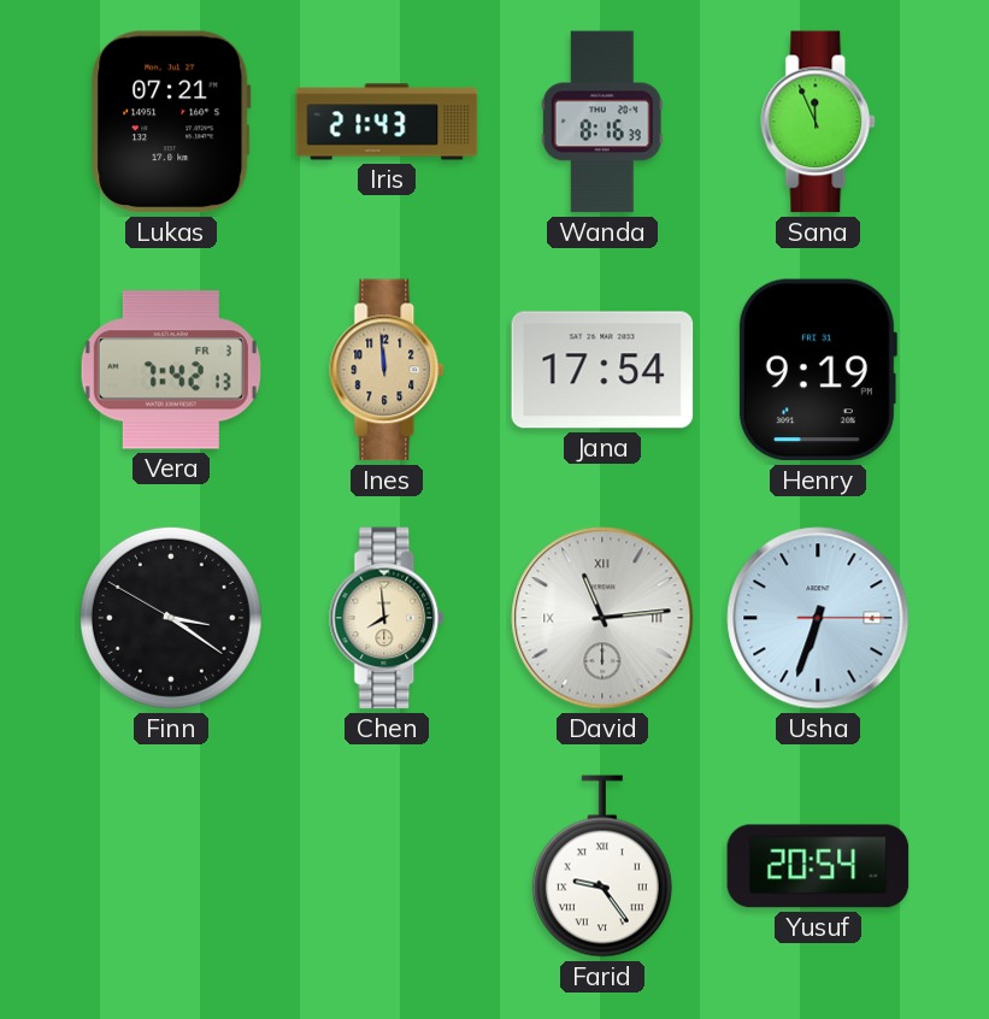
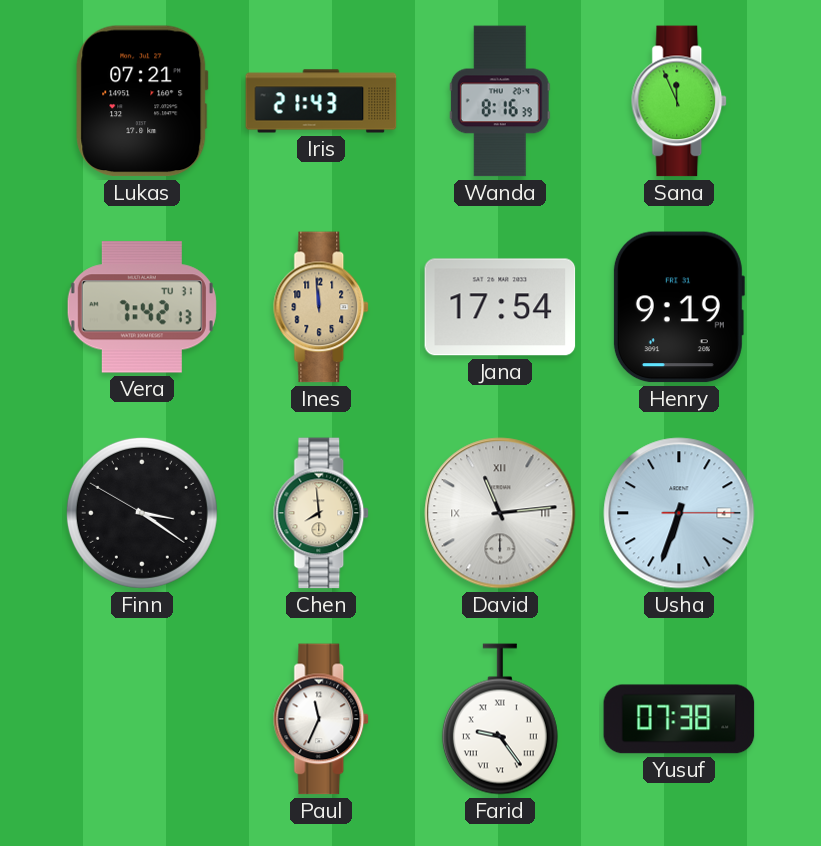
Vera date: FR 3 -> TU 31 (142, 307)
Paul: none -> 11:34 (322, 719)
Yusuf: 20:54 -> 07:38 (679, 719)
